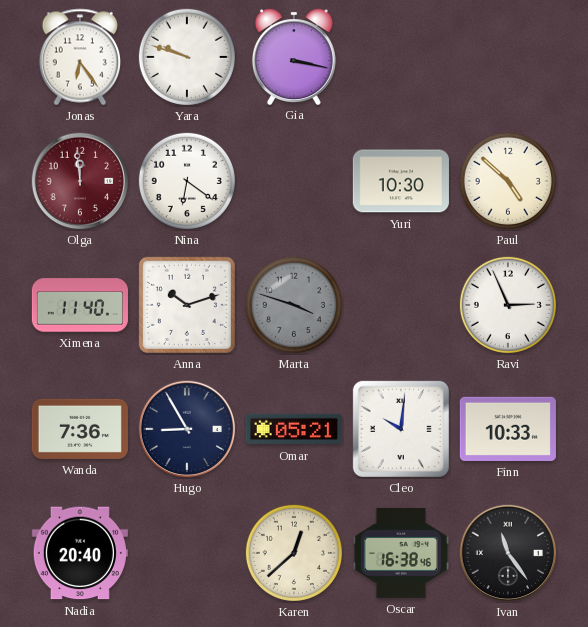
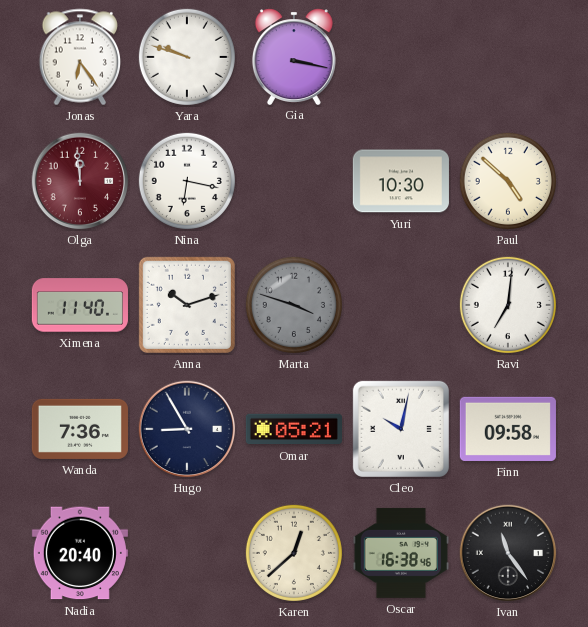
Nina: 6:21 -> 6:17 (187, 181)
Ravi: 2:56 -> 7:01 (508, 305)
Cleo: 10:01 -> 10:02 (401, 429)
Finn: 10:33 -> 09:58 (508, 429)
